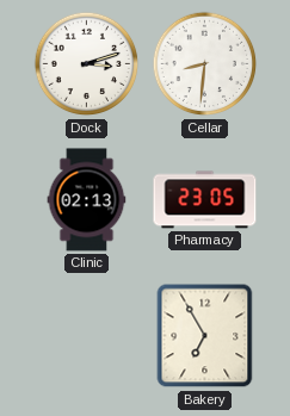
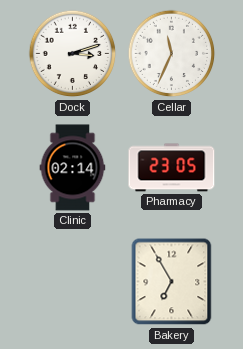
Cellar: 8:31 -> 11:34 (172, 54)
Clinic: 02:13 -> 02:14 (73, 168)
